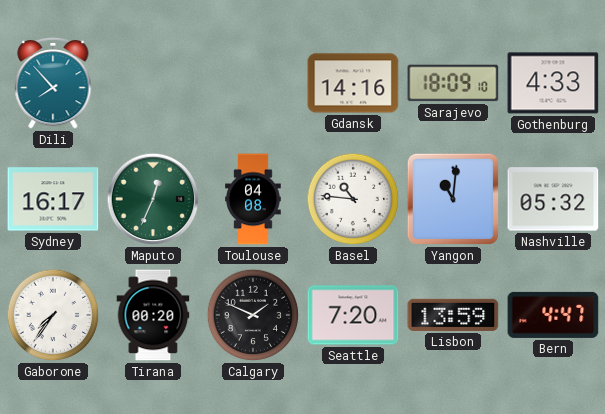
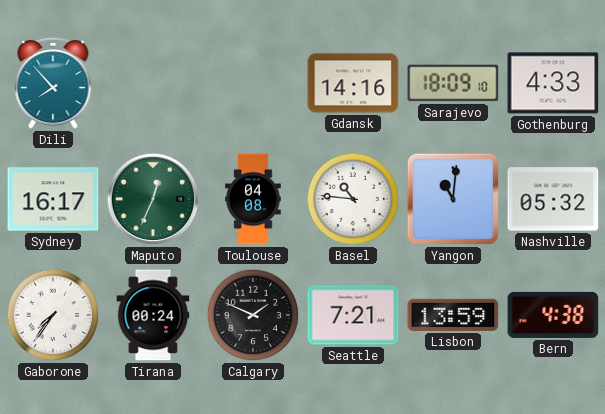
Tirana: 00:20 -> 00:24 (153, 315)
Seattle: 7:20 -> 7:21 (353, 315)
Bern: 4:47 -> 4:38 (553, 315)
